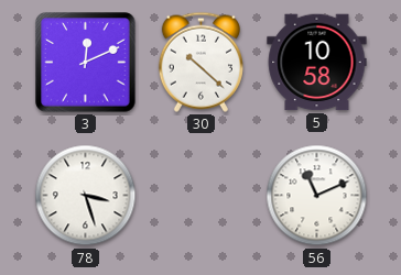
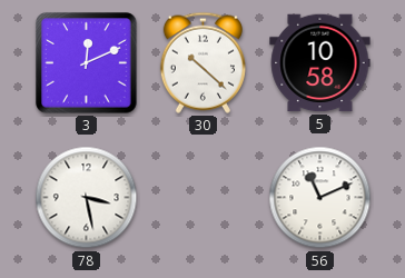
78: 3:27 -> 3:28 (87, 198)
